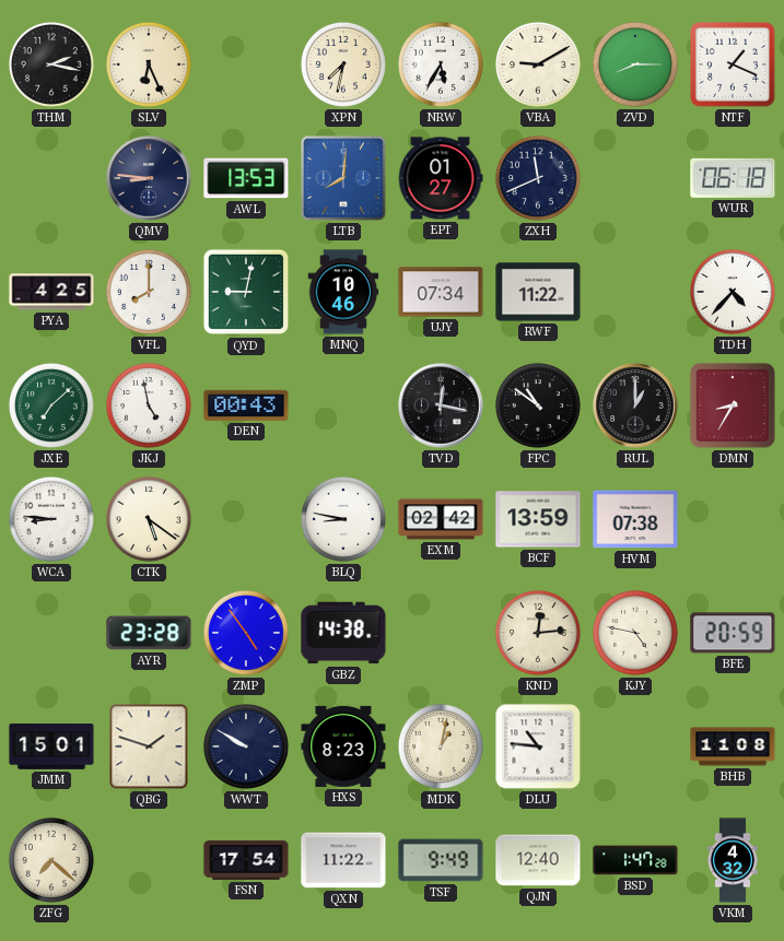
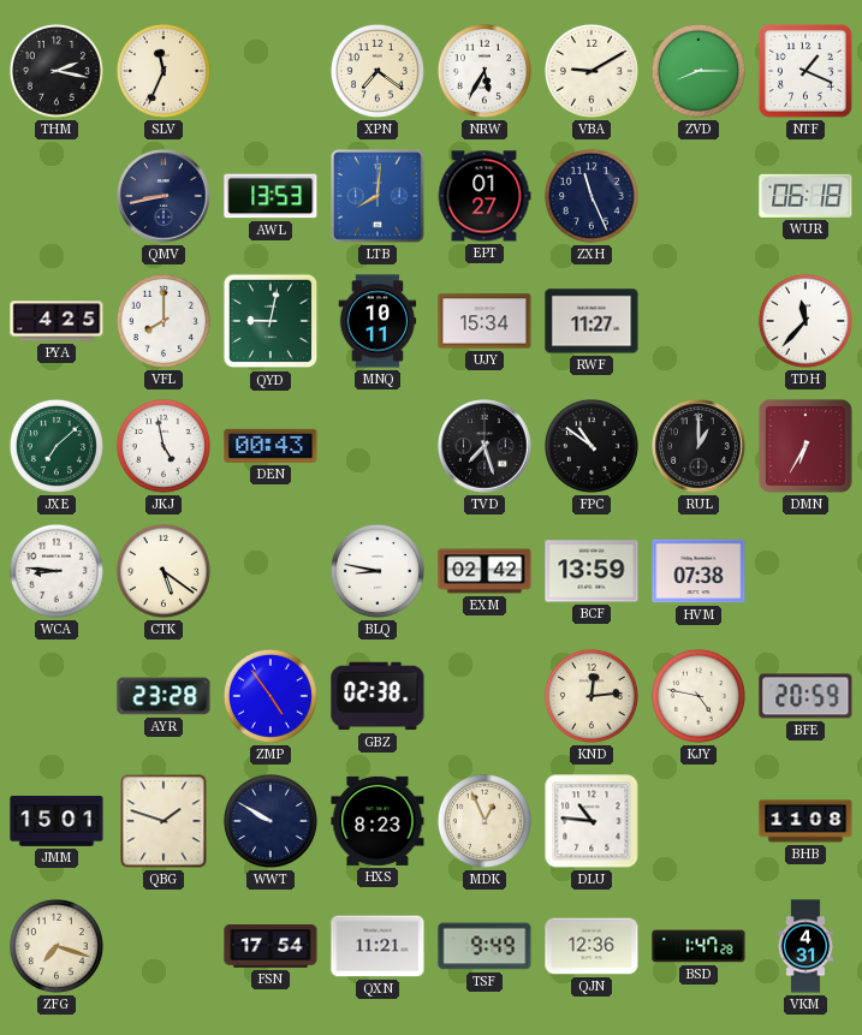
SLV: 6:26 -> 11:34 (164, 71)
XPN: 7:32 -> 7:21 (378, 71)
QMV: 8:46 -> 8:43 (164, 196)
ZXH: 11:41 -> 11:26 (591, 196)
MNQ: 10:46 -> 10:11 (378, 321)
UJY: 07:34 -> 15:34 (484, 321)
RWF: 11:22 -> 11:27 (591, 321)
TDH: 4:37 -> 11:37 (805, 321)
TVD: 12:17 -> 7:27 (484, 446)
DMN: 8:35 -> 6:35 (805, 446)
GBZ: 14:38 -> 02:38 (378, 696)
MDK: 1:02 -> 12:56 (484, 821)
ZFG: 7:22 -> 7:18 (57, 946)
QXN: 11:22 -> 11:21 (378, 946)
QJN: 12:40 -> 12:36 (591, 946)
VKM: 4:32 -> 4:31 (805, 946)
